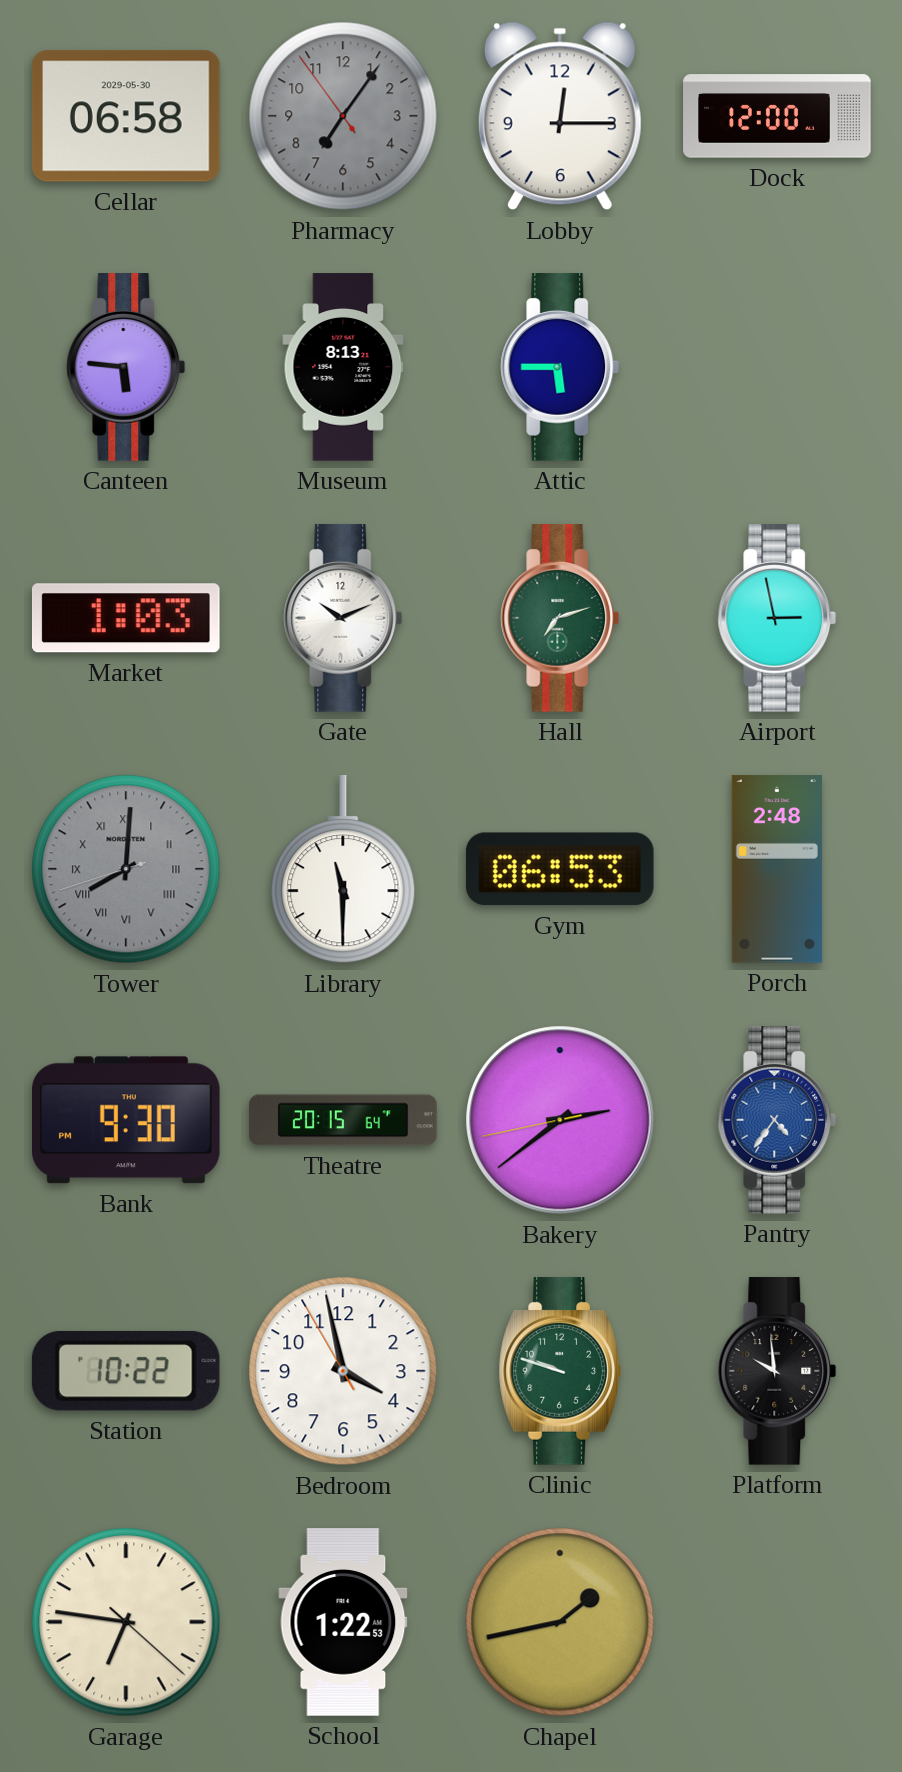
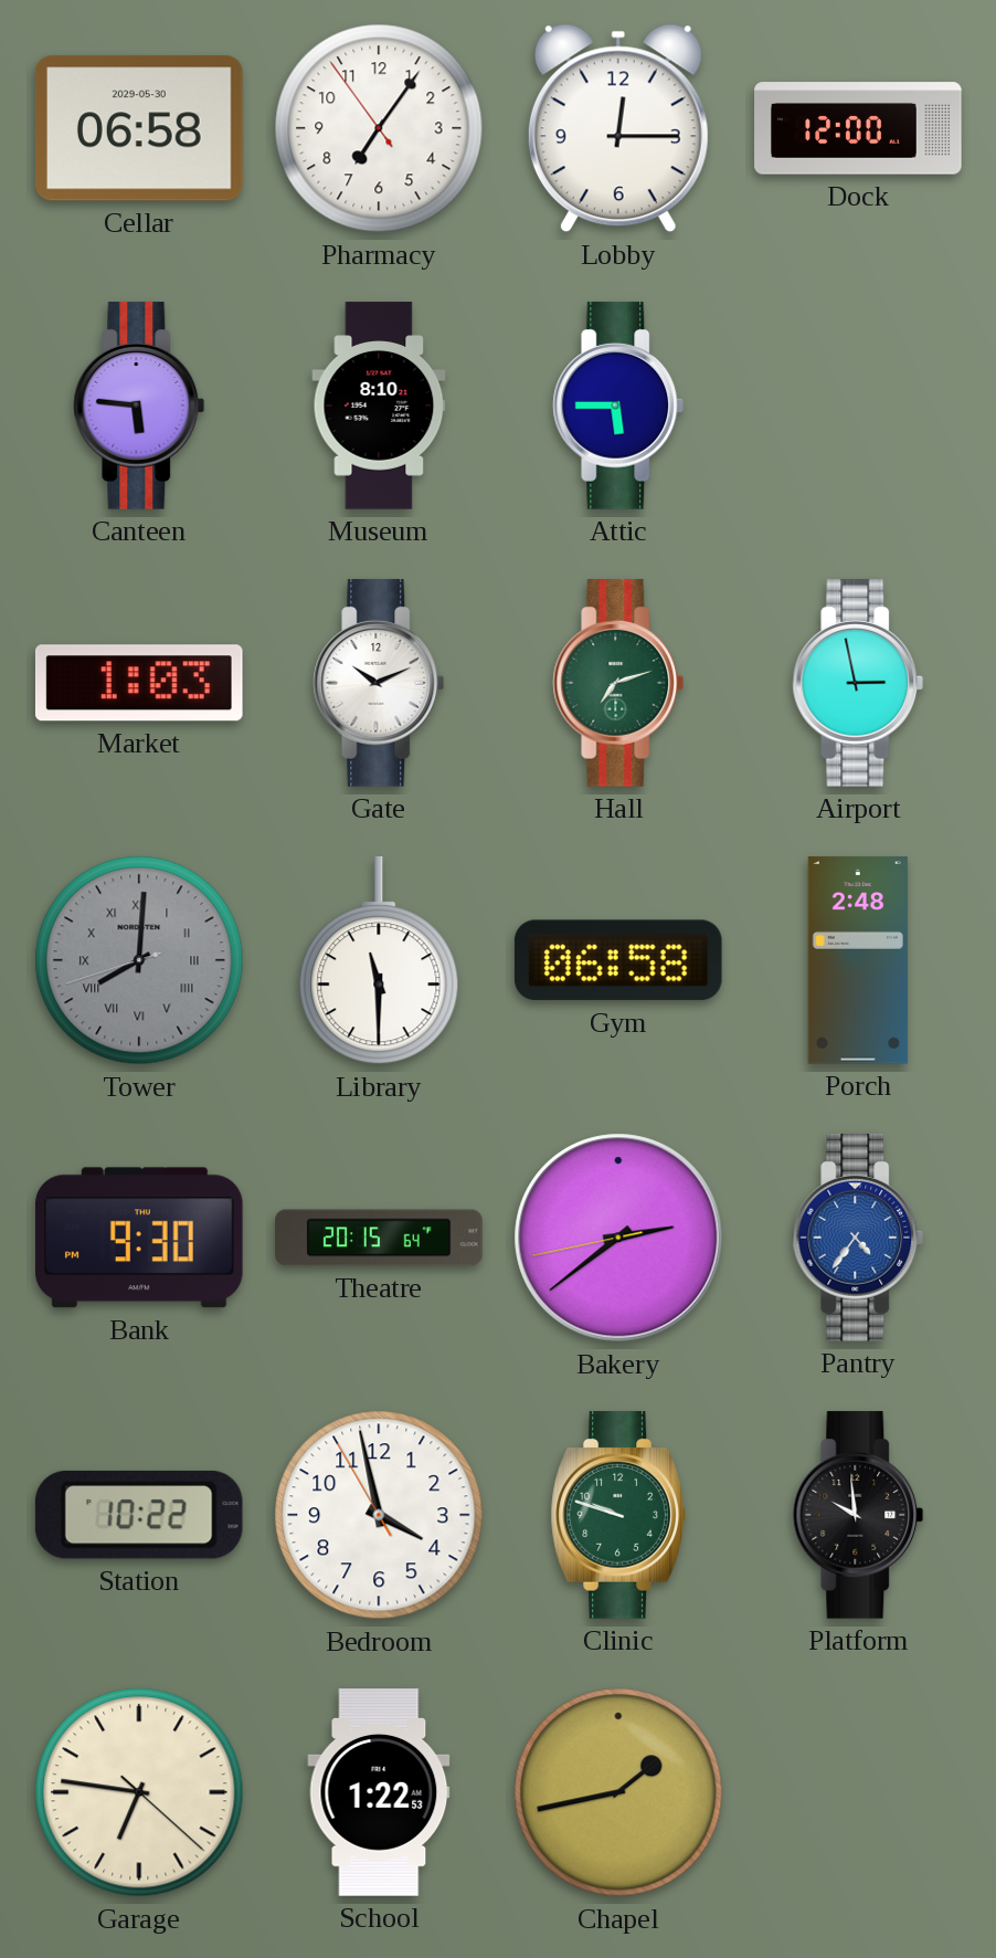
Pharmacy dial: grey -> white (379, 128)
Museum: 8:13 -> 8:10 (379, 406)
Gym: 06:53 -> 06:58 (618, 960)
